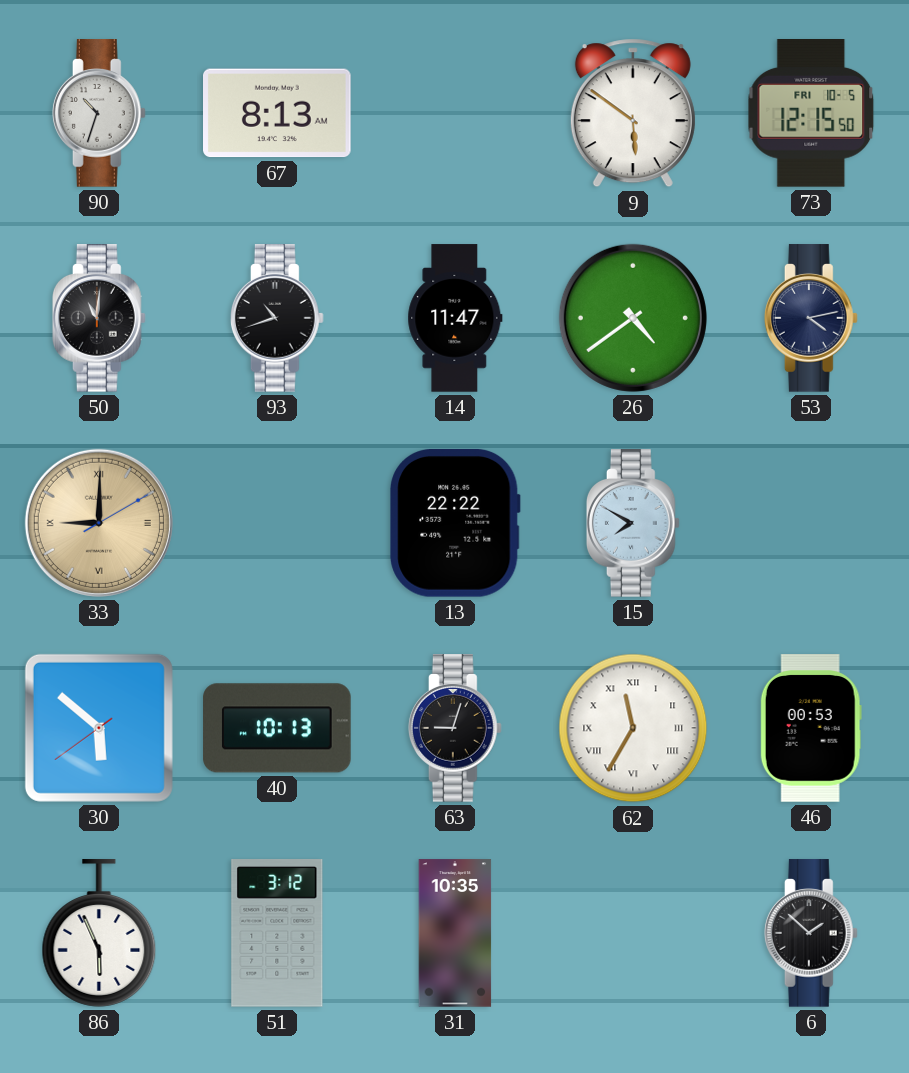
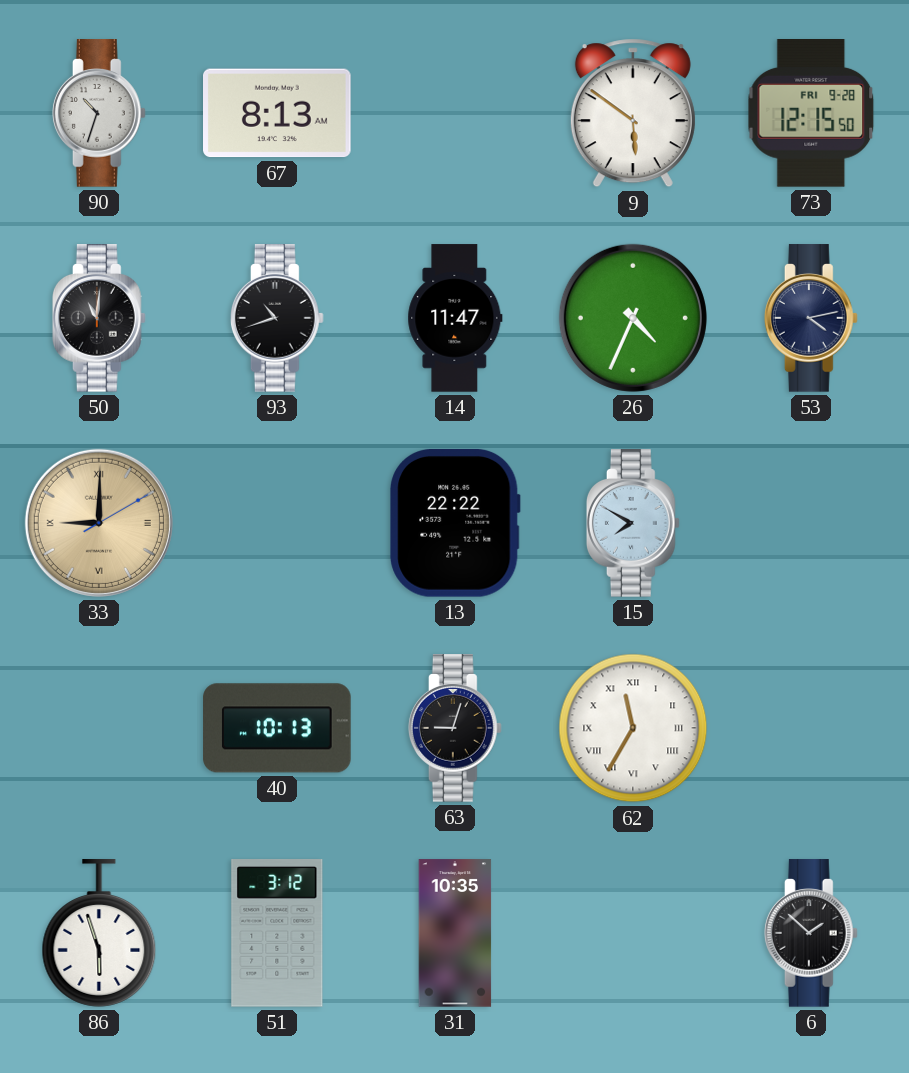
73 date: FRI 10-5 -> FRI 9-28 (811, 114)
26: 4:39 -> 4:34 (633, 318)
30: 5:51 -> none (99, 728)
46: 00:53 -> none (811, 728)
86: 5:56 -> 5:57 (99, 933)
